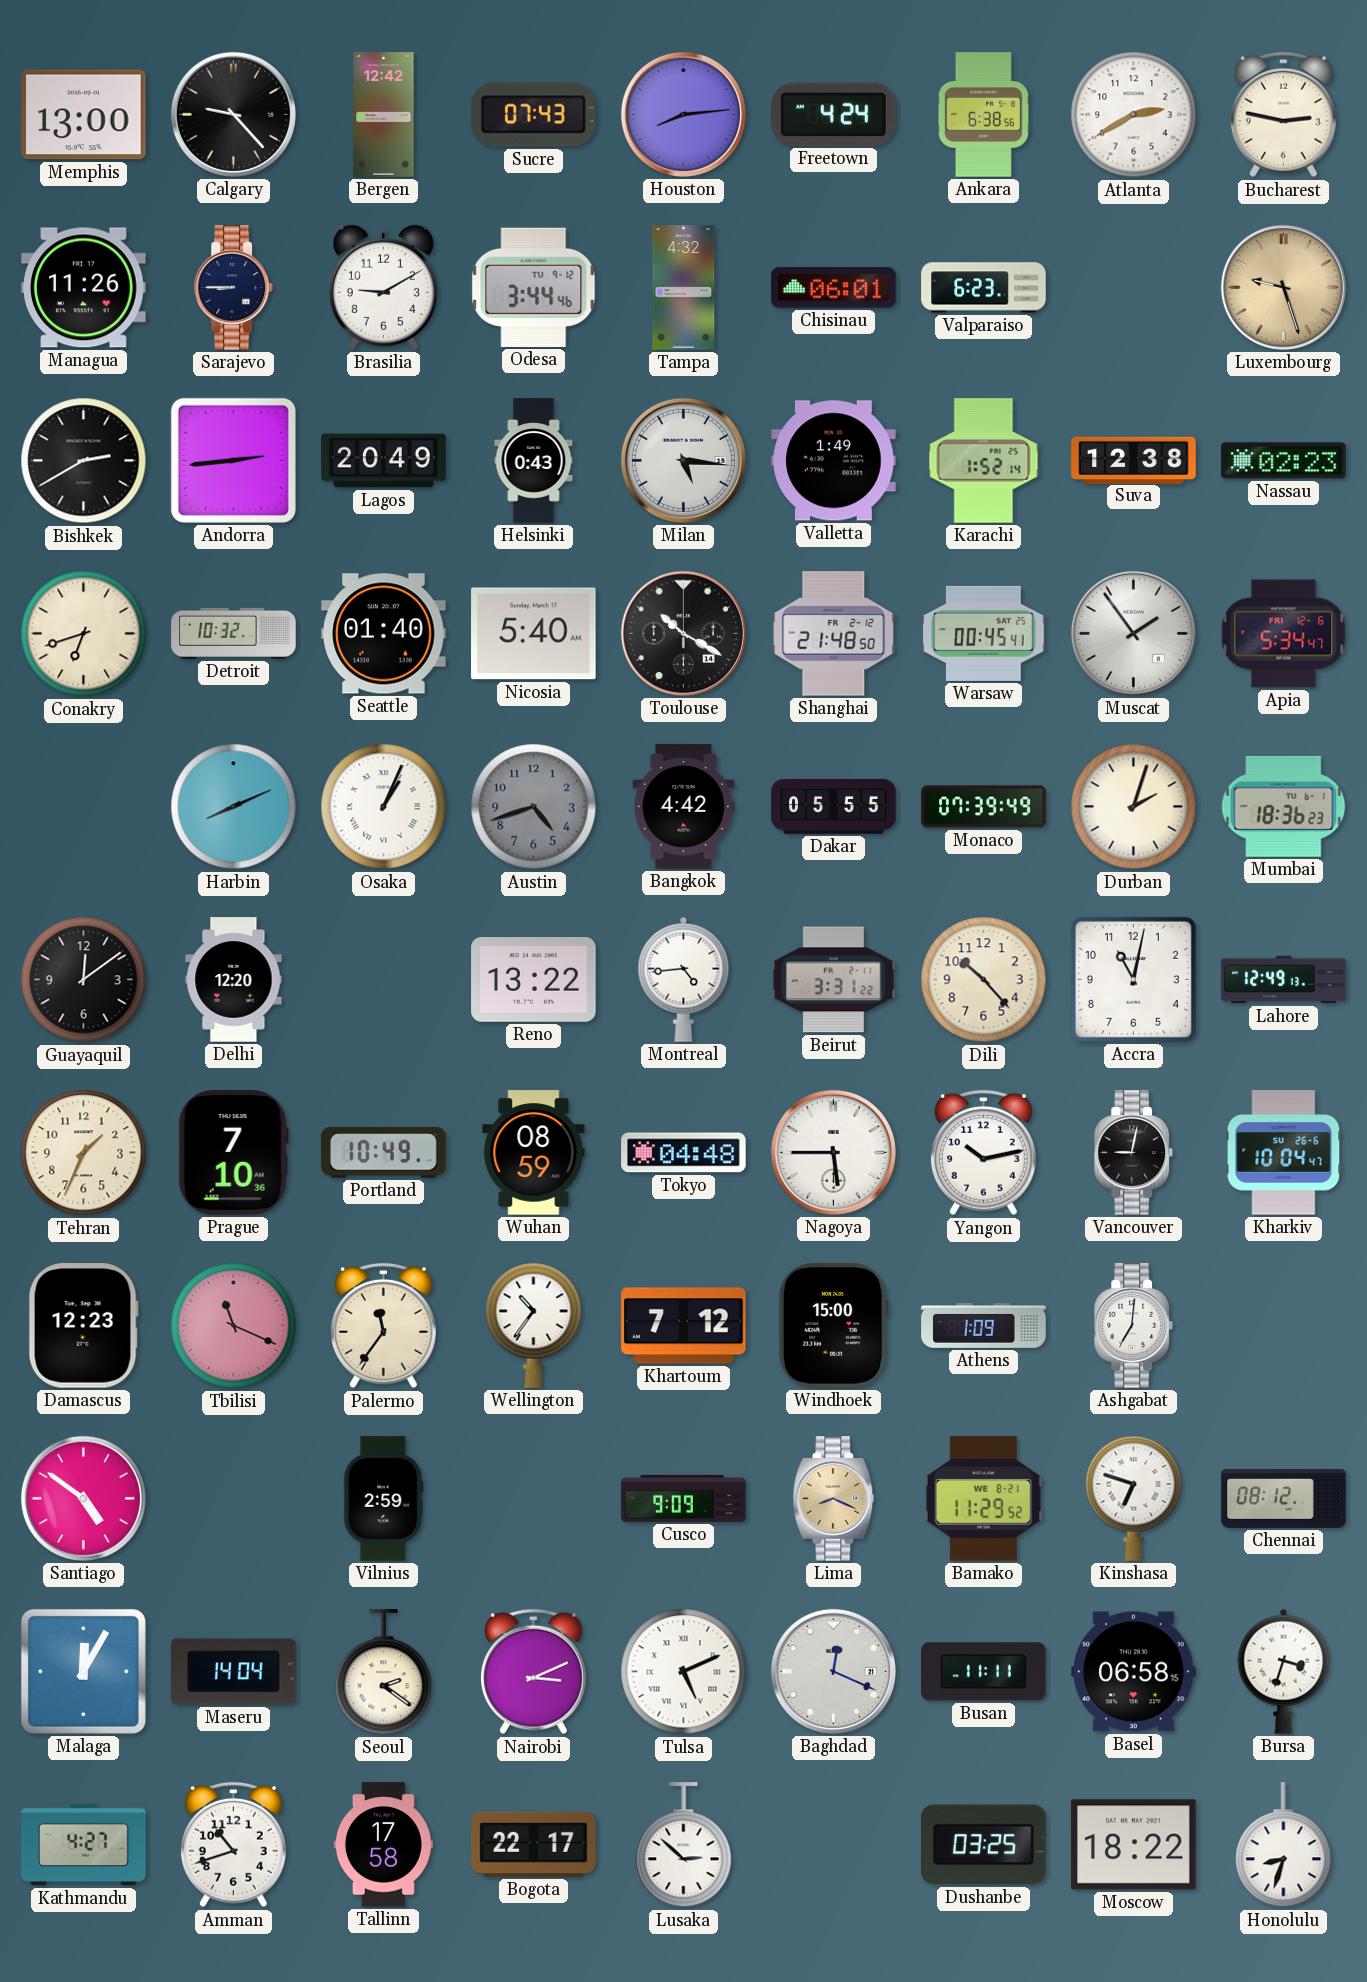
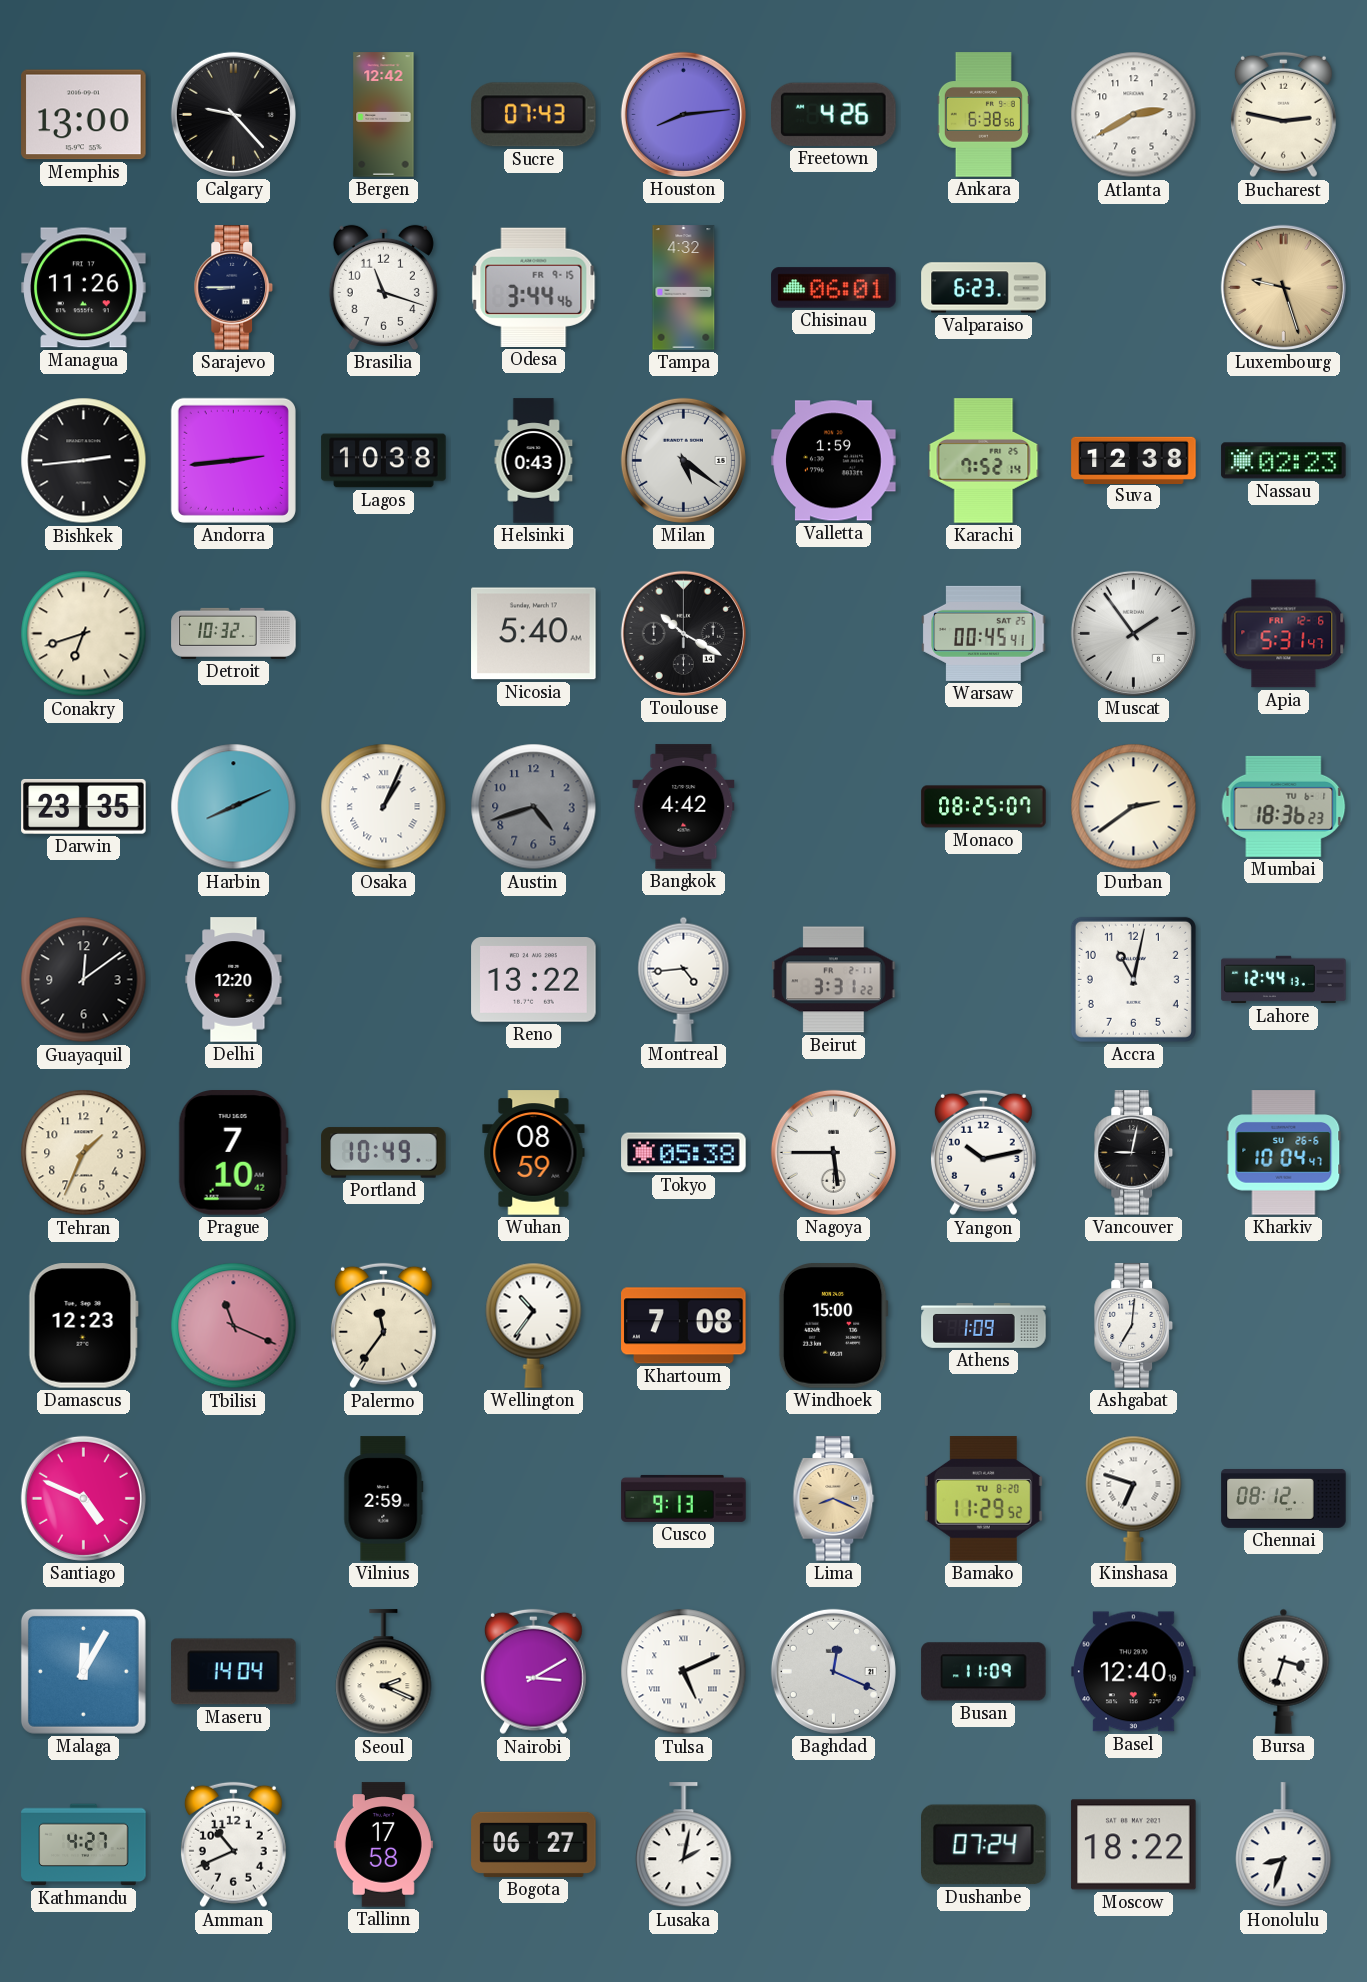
Freetown: 4:24 -> 4:26 (834, 114)
Brasilia: 9:10 -> 11:18 (383, 287)
Odesa date: TU 9-12 -> FR 9-15 (534, 287)
Bishkek: 2:40 -> 2:44 (84, 461)
Lagos: 20:49 -> 10:38 (384, 461)
Milan: 5:16 -> 5:21 (683, 460)
Valletta: 1:49 -> 1:59 (834, 461)
Karachi: 1:52 -> 7:52 (984, 461)
Seattle: 01:40 -> none (384, 634)
Shanghai: 21:48 -> none (834, 634)
Apia: 5:34 -> 5:31 (1284, 634)
Darwin: none -> 23:35 (84, 806)
Dakar: 05:55 -> none (834, 807)
Monaco: 07:39 -> 08:25 (984, 807)
Durban: 2:03 -> 2:39 (1134, 807)
Dili: 10:23 -> none (984, 980)
Lahore: 12:49 -> 12:44 (1284, 980)
Prague: 7:10:36 -> 7:10:42 (233, 1153)
Tokyo: 04:48 -> 05:38 (684, 1153)
Khartoum: 7:12 -> 7:08 (684, 1326)
Santiago: 4:51 -> 4:49 (83, 1498)
Cusco: 9:09 -> 9:13 (684, 1498)
Bamako date: WE 8-21 -> TU 8-20 (983, 1499)
Seoul: 2:21 -> 2:19 (384, 1672)
Nairobi: 3:11 -> 3:10 (533, 1672)
Busan: 11:11 -> 11:09 (984, 1672)
Basel: 06:58 -> 12:40 (1134, 1672)
Amman: 10:42 -> 10:41 (233, 1845)
Bogota: 22:17 -> 06:27 (534, 1844)
Lusaka: 2:52 -> 2:02 (684, 1845)
Dushanbe: 03:25 -> 07:24 (984, 1845)
